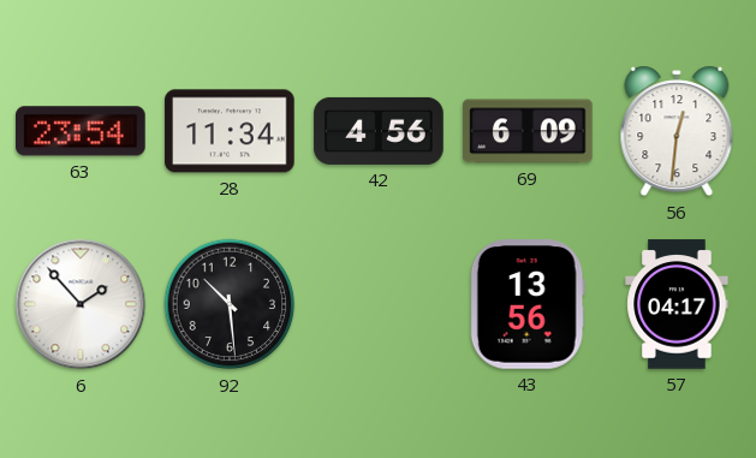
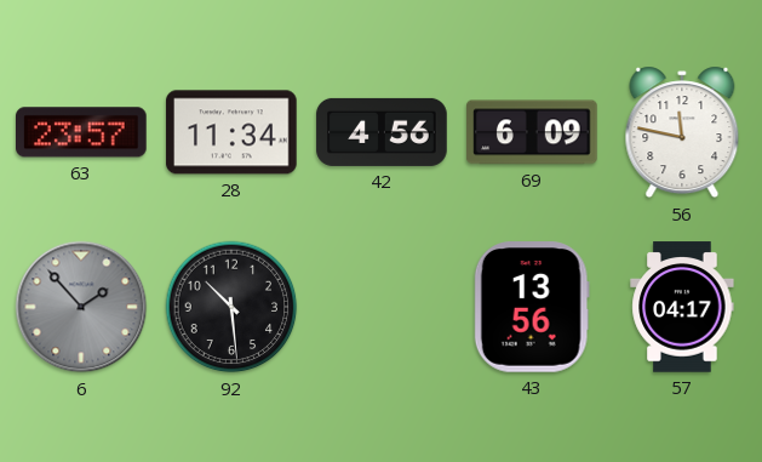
63: 23:54 -> 23:57 (82, 132)
56: 12:31 -> 11:47 (682, 132)
6 dial: white -> grey (81, 307)
